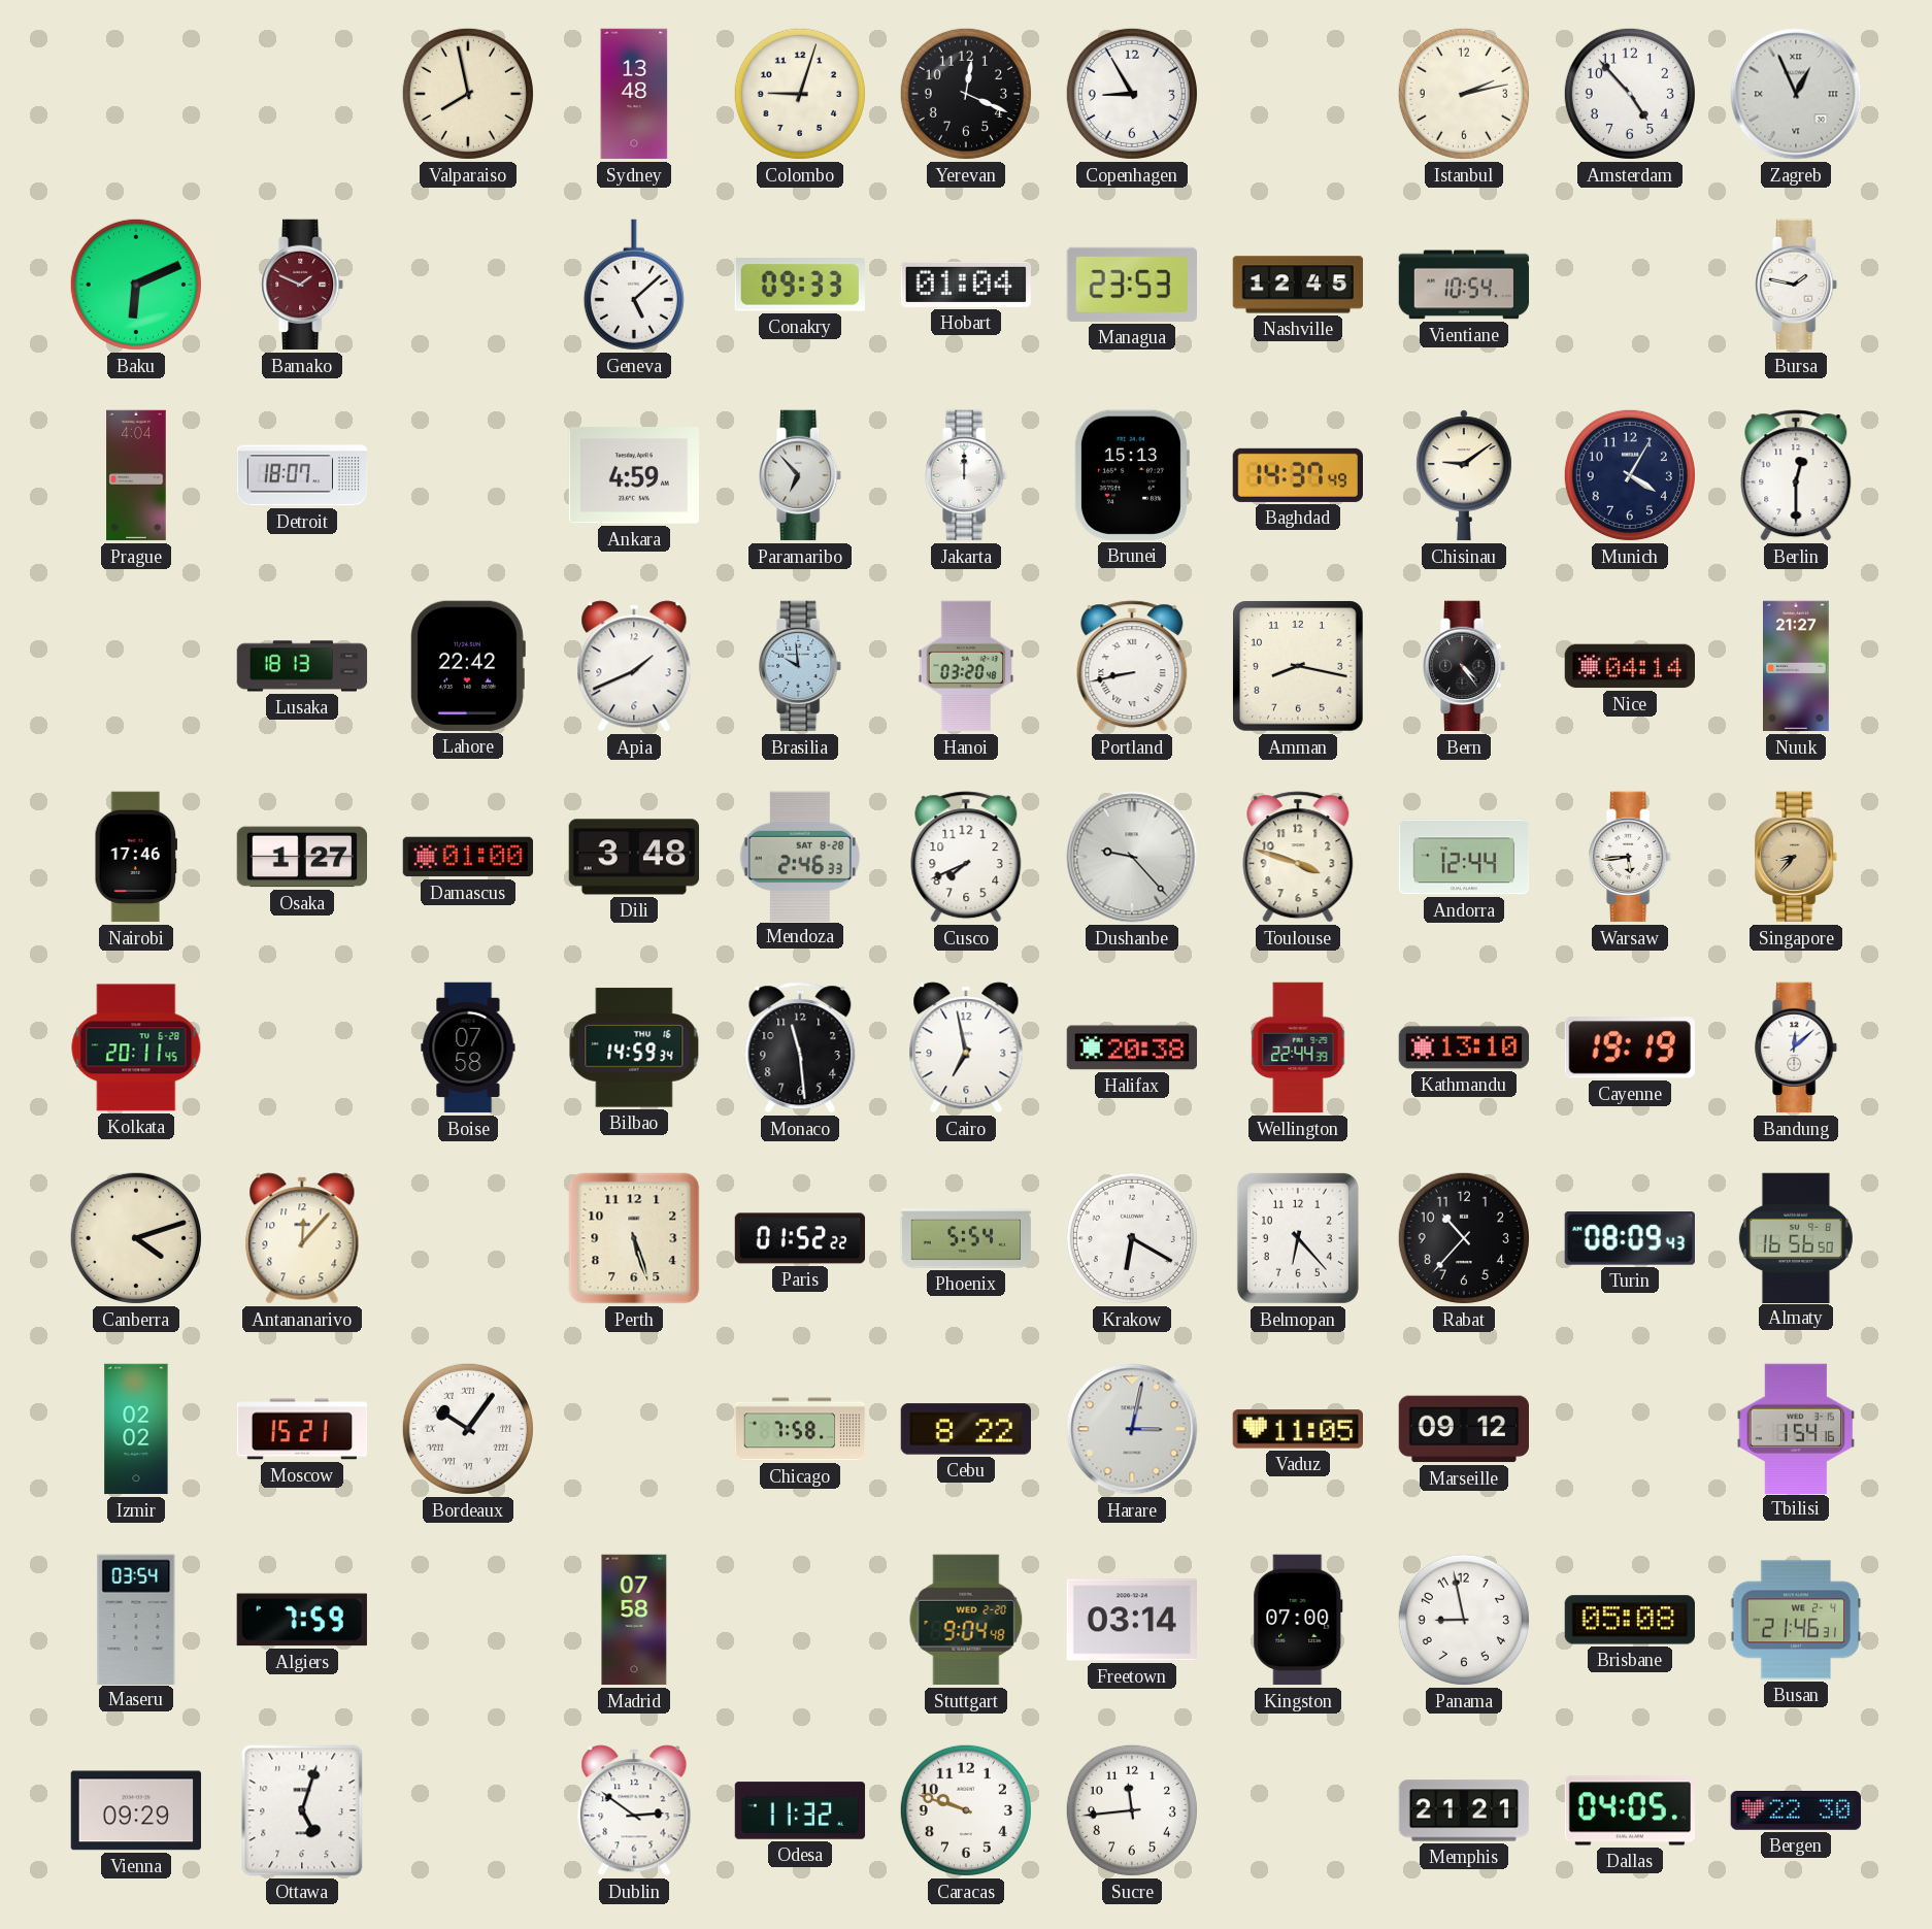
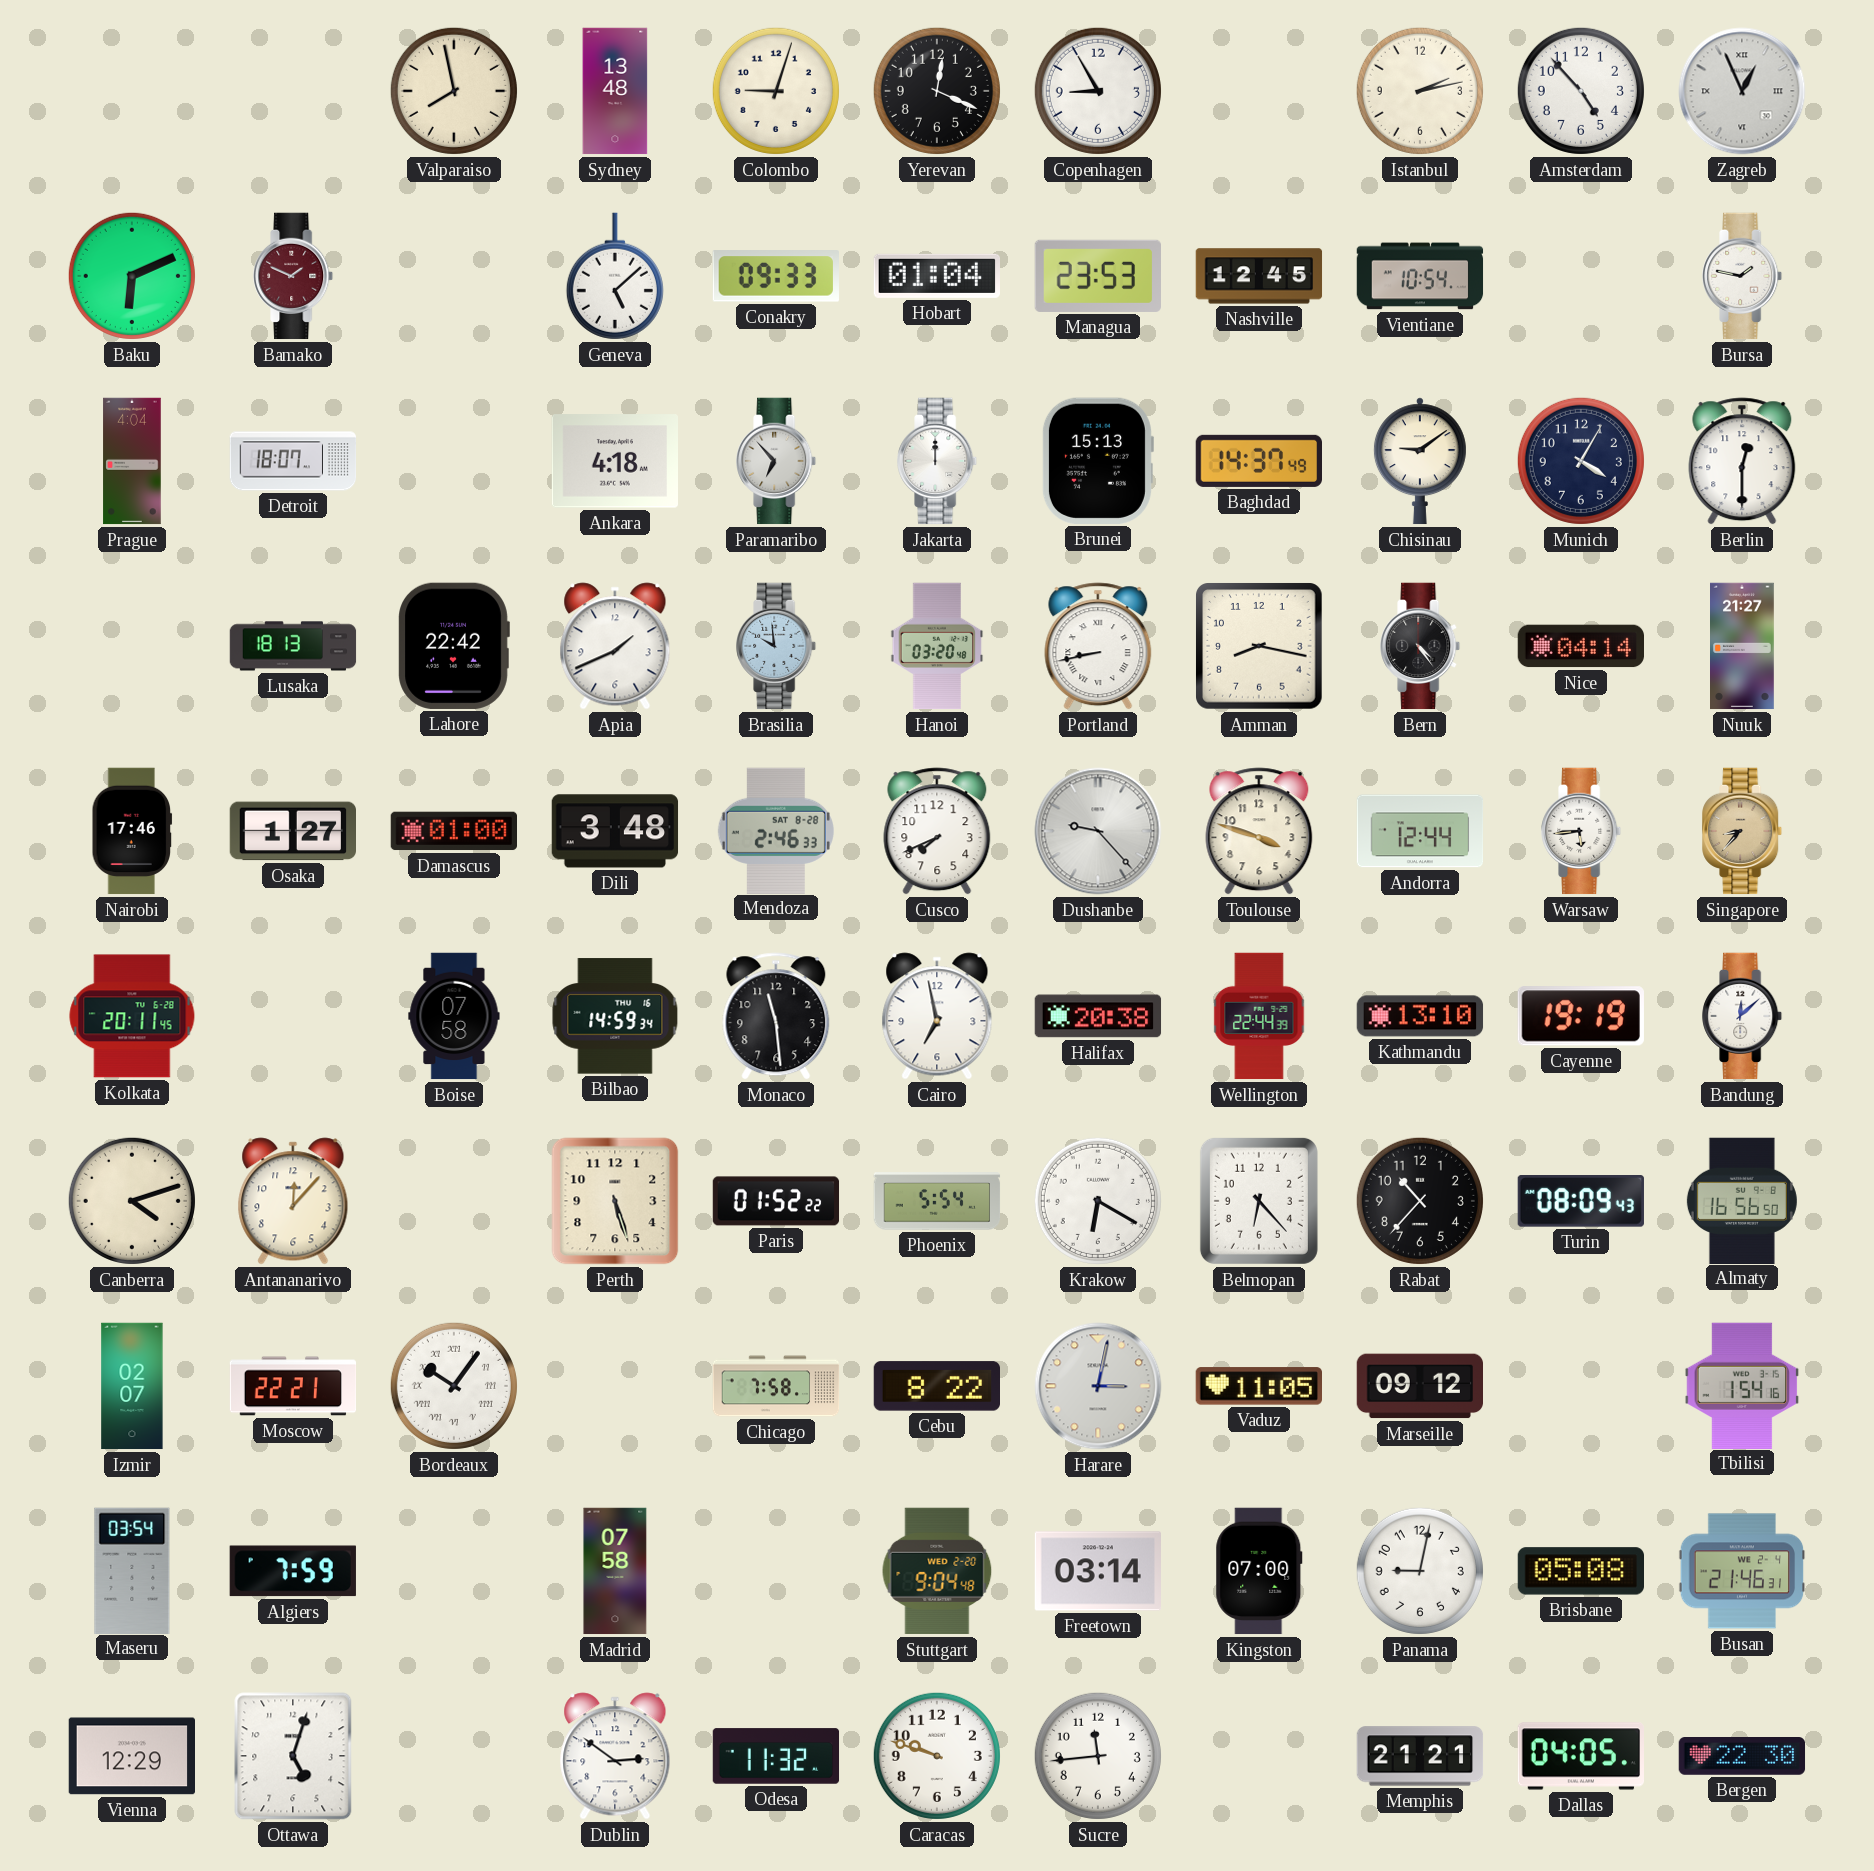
Ankara: 4:59 -> 4:18 (614, 461)
Izmir: 02:02 -> 02:07 (132, 1386)
Moscow: 15:21 -> 22:21 (293, 1386)
Panama: 8:58 -> 9:02 (1420, 1571)
Vienna: 09:29 -> 12:29 (131, 1756)
